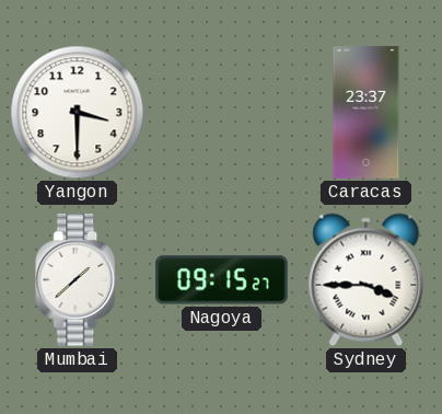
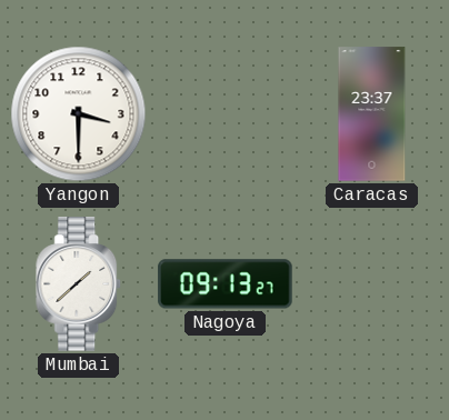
Nagoya: 09:15 -> 09:13 (226, 284)
Sydney: 3:45 -> none (367, 280)
